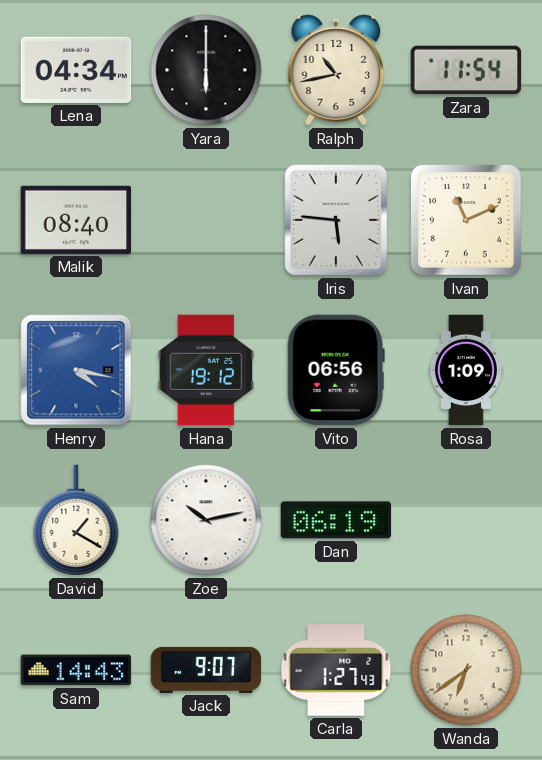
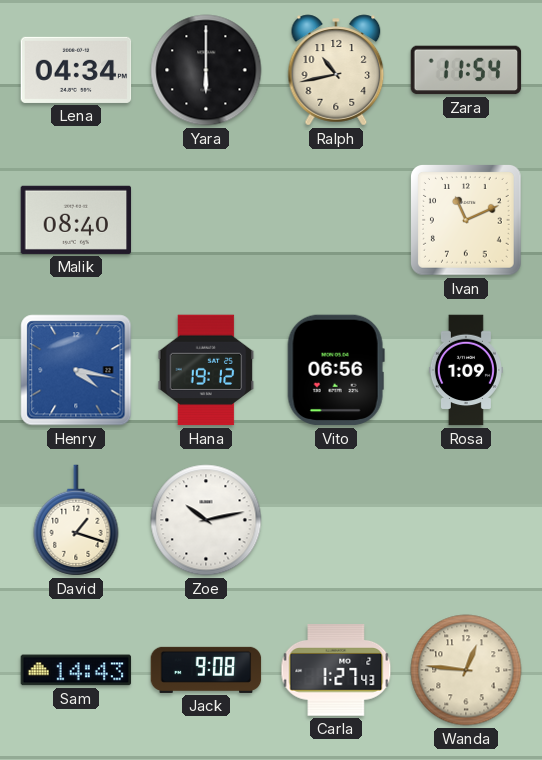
Iris: 5:46 -> none (336, 220)
David: 1:20 -> 1:18 (76, 520)
Dan: 06:19 -> none (336, 520)
Jack: 9:07 -> 9:08 (206, 670)
Wanda: 6:39 -> 12:46 (466, 670)
